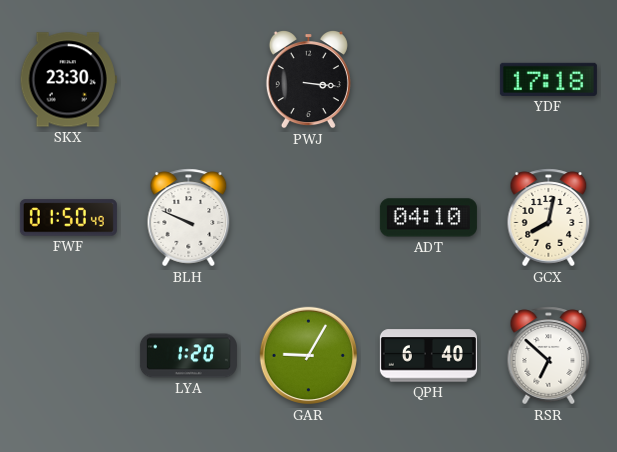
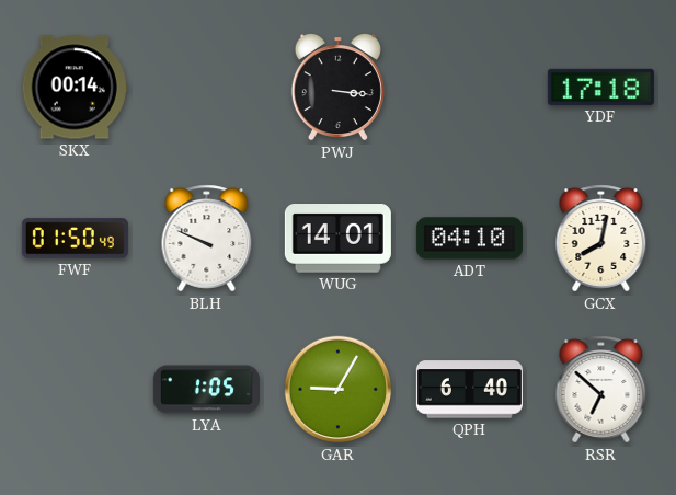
SKX: 23:30 -> 00:14 (75, 88)
WUG: none -> 14:01 (337, 239)
LYA: 1:20 -> 1:05 (206, 390)
